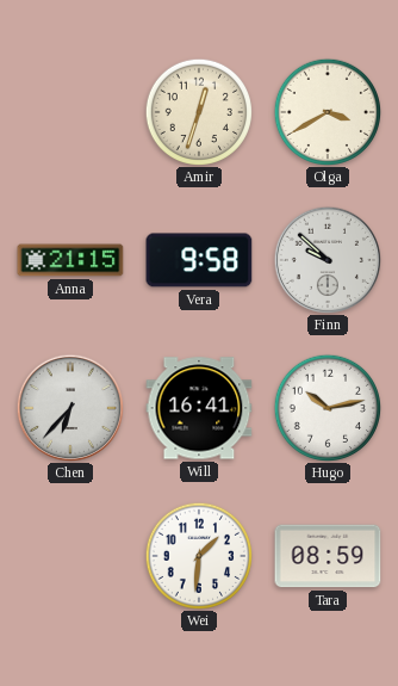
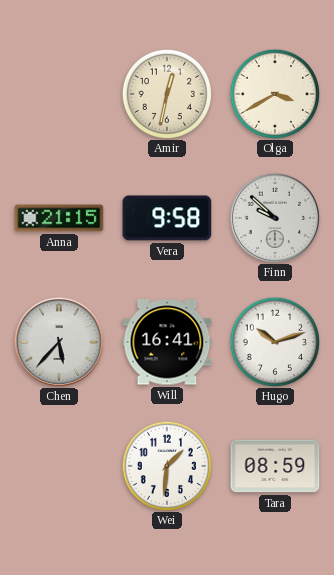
Amir: 12:33 -> 12:32 (166, 93)
Chen: 6:37 -> 5:37 (58, 341)
Hugo: 10:13 -> 10:12 (274, 341)
